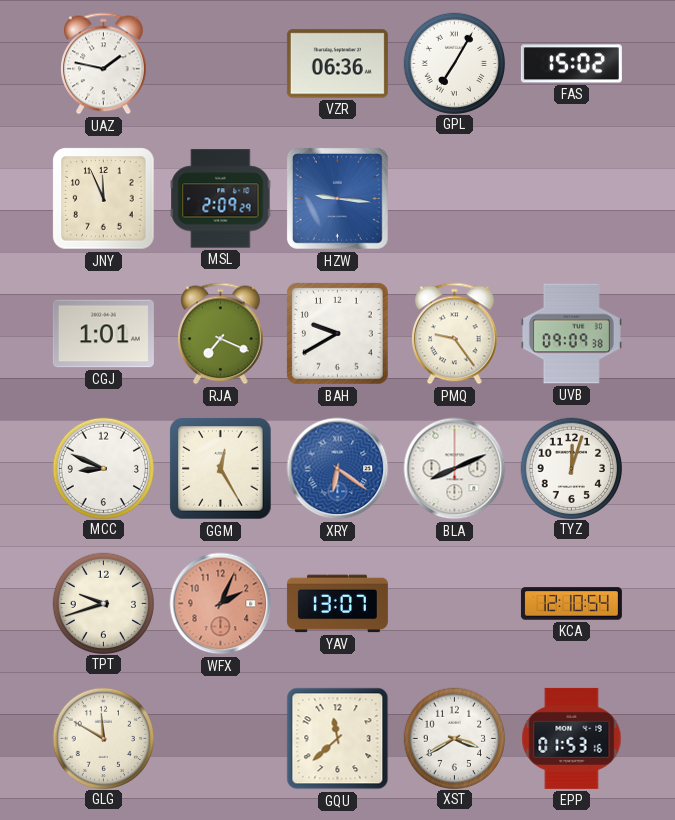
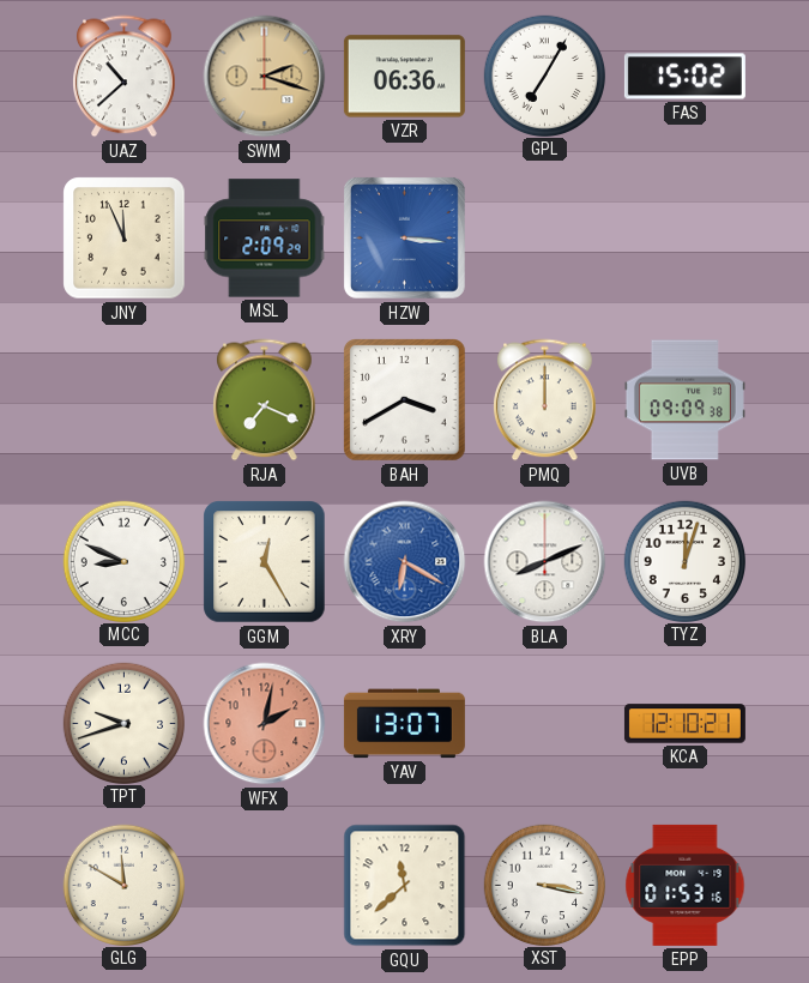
UAZ: 1:47 -> 10:38 (125, 77)
SWM: none -> 2:18 (265, 77)
HZW: 9:16 -> 3:16 (404, 237)
CGJ: 1:01 -> none (103, 334)
BAH: 9:40 -> 3:40 (405, 400)
PMQ: 9:24 -> 12:00 (545, 400)
XRY: 6:21 -> 6:20 (405, 562)
WFX: 2:04 -> 2:02 (265, 724)
KCA: 12:10:54 -> 12:10:21 (684, 724)
XST: 3:40 -> 3:17 (544, 885)
